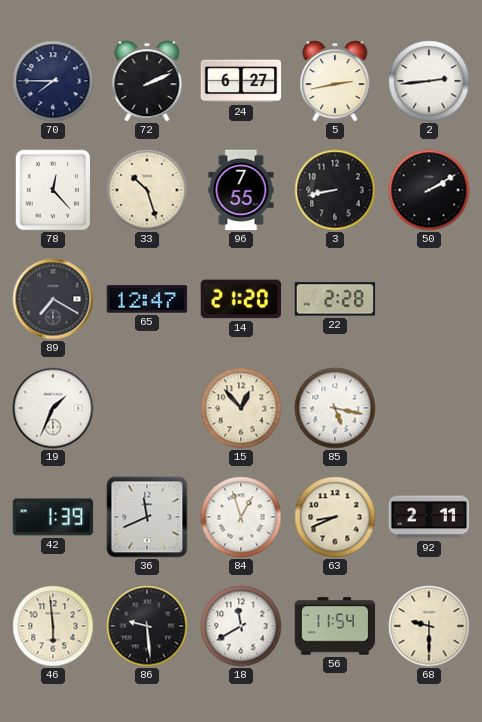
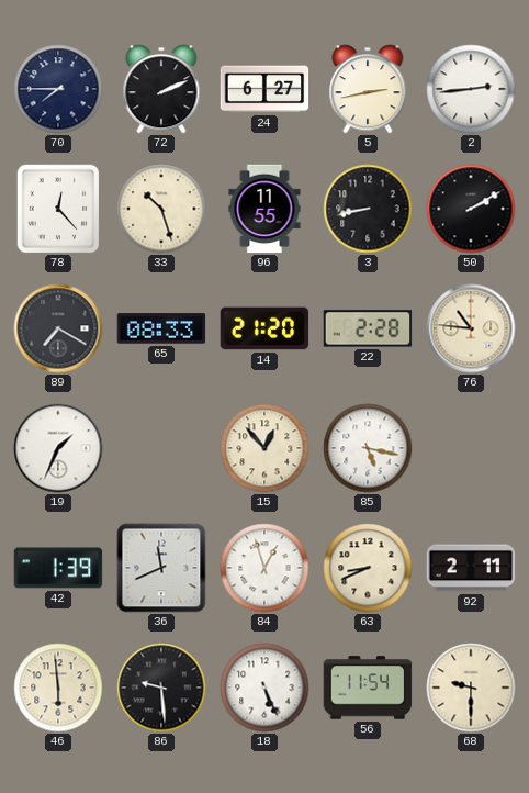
96: 7:55 -> 11:55 (264, 209)
65: 12:47 -> 08:33 (161, 328)
76: none -> 10:46 (471, 328)
18: 11:40 -> 5:26 (264, 688)
